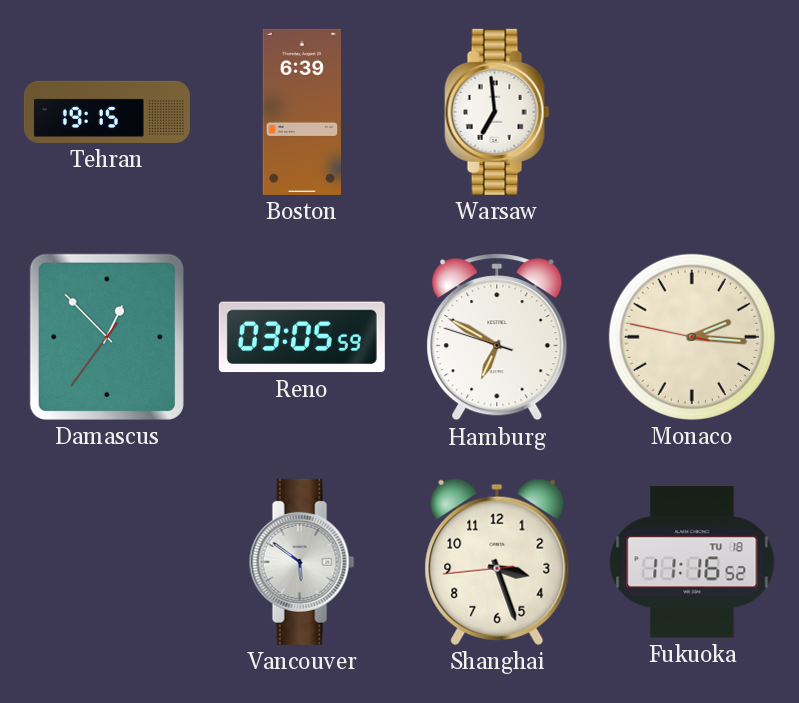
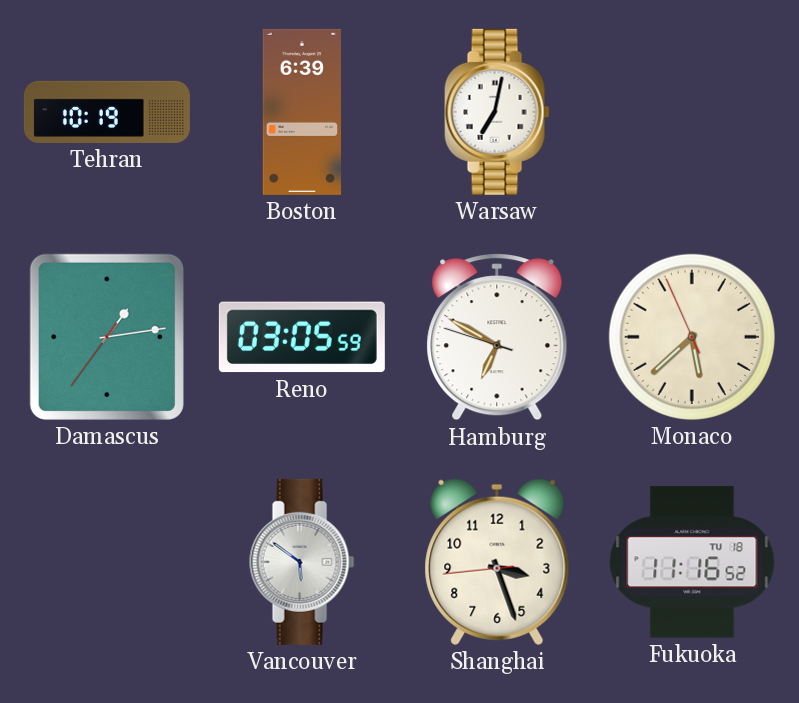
Tehran: 19:15 -> 10:19 (107, 112)
Warsaw: 6:59 -> 7:02 (497, 112)
Damascus: 12:52 -> 1:13 (107, 337)
Monaco: 2:15 -> 5:37 (692, 337)
